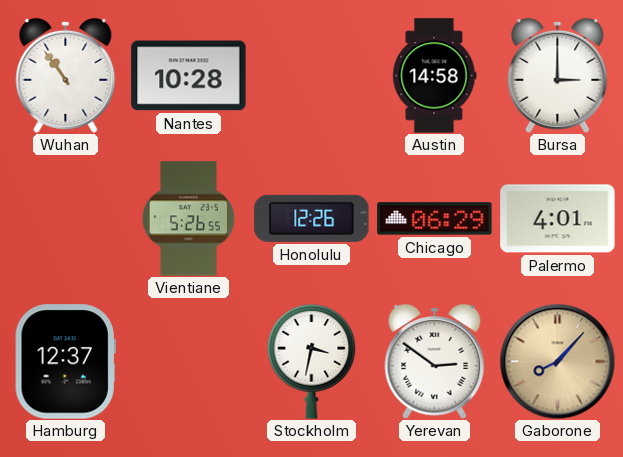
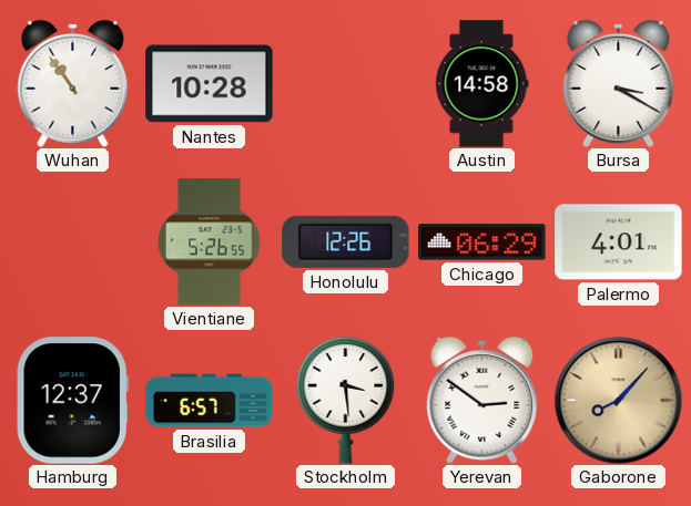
Bursa: 3:00 -> 3:20 (619, 83)
Brasilia: none -> 6:57 (210, 401)
Stockholm: 3:32 -> 3:29 (346, 401)
